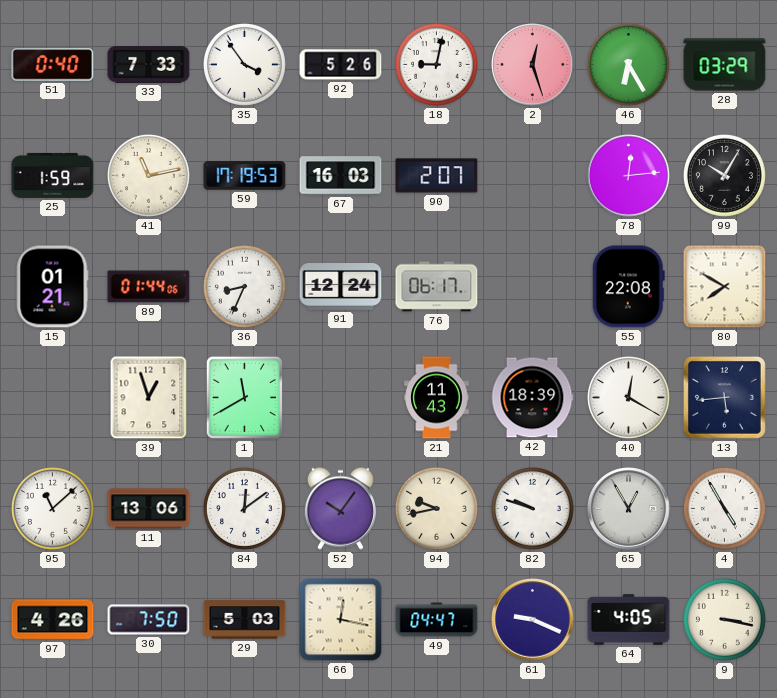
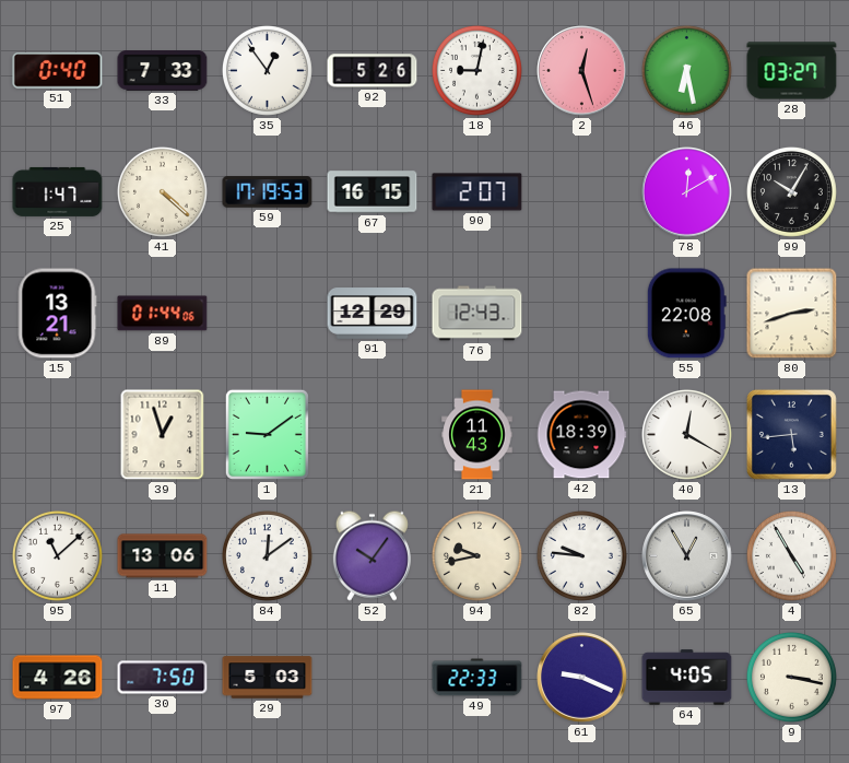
35: 3:54 -> 12:54 (267, 70)
46: 6:25 -> 6:28 (686, 70)
28: 03:29 -> 03:27 (792, 71)
25: 1:59 -> 1:47 (58, 191)
41: 11:13 -> 4:22 (162, 191)
67: 16:03 -> 16:15 (373, 192)
78: 12:14 -> 12:10 (687, 192)
15: 01:21 -> 13:21 (57, 314)
36: 8:34 -> none (244, 286)
91: 12:24 -> 12:29 (373, 314)
76: 06:17 -> 12:43 (477, 314)
80: 7:50 -> 2:42 (792, 314)
1: 11:40 -> 9:09 (267, 434)
82: 9:48 -> 9:46 (581, 555)
66: 12:17 -> none (341, 620)
49: 04:47 -> 22:33 (477, 678)
